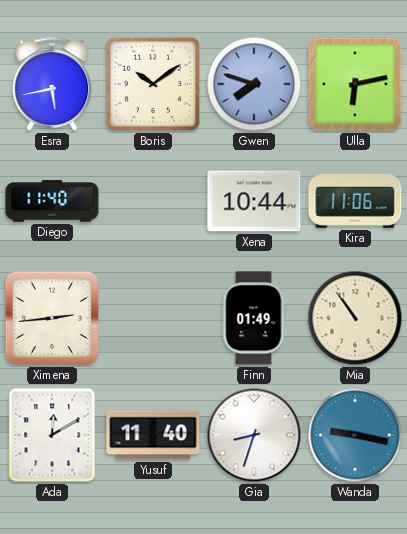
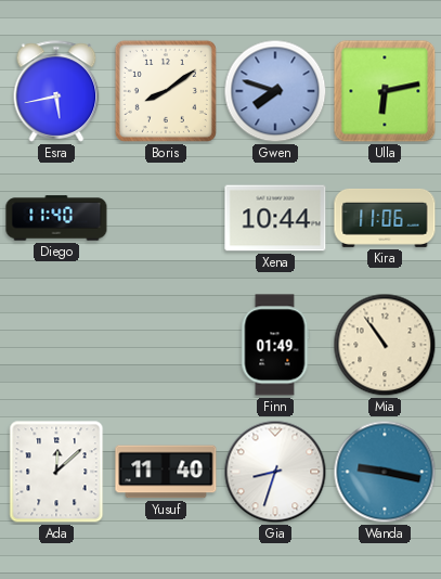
Boris: 10:09 -> 8:09 (166, 91)
Ximena: 2:44 -> none (52, 318)
Ada: 12:10 -> 12:08 (56, 472)
